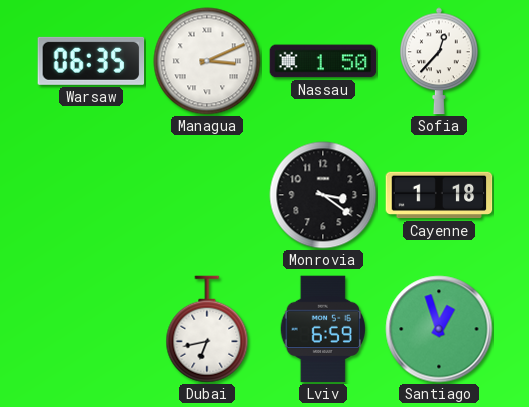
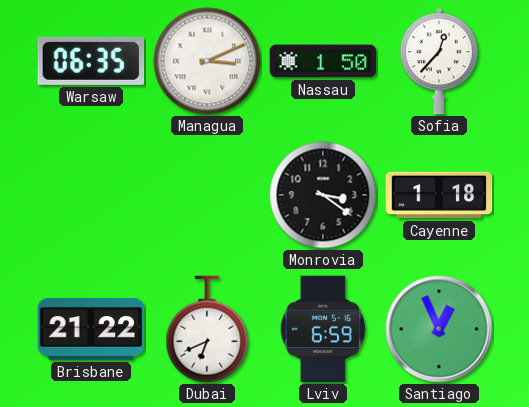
Brisbane: none -> 21:22 (91, 330)
Dubai: 6:43 -> 6:41 (207, 329)
Santiago: 12:57 -> 12:56 (439, 329)
